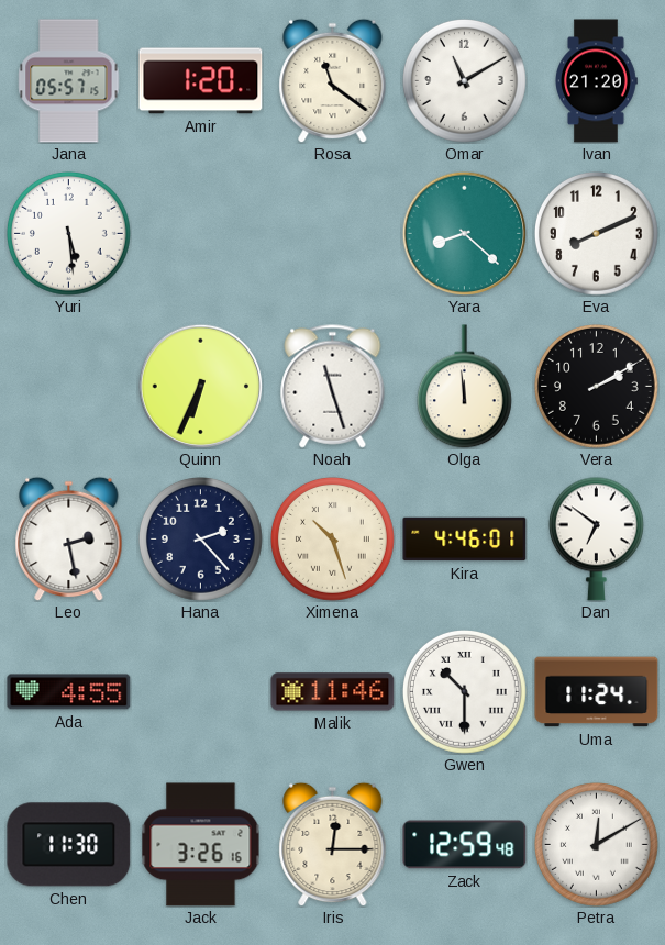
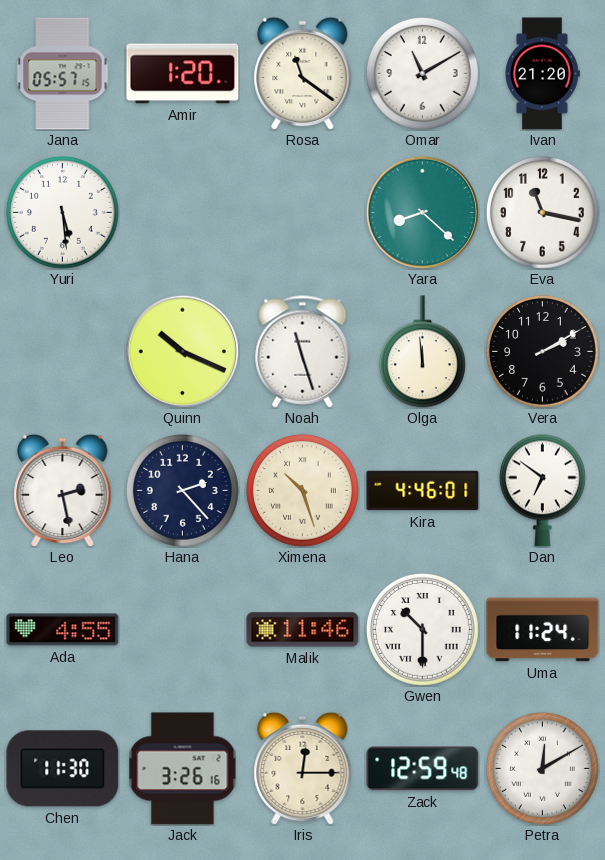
Eva: 8:11 -> 11:17 (543, 213)
Quinn: 6:34 -> 10:19 (182, 351)
